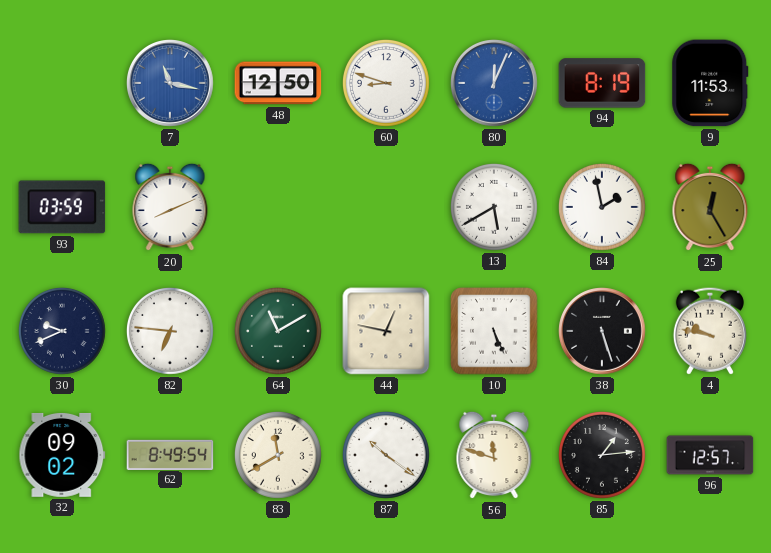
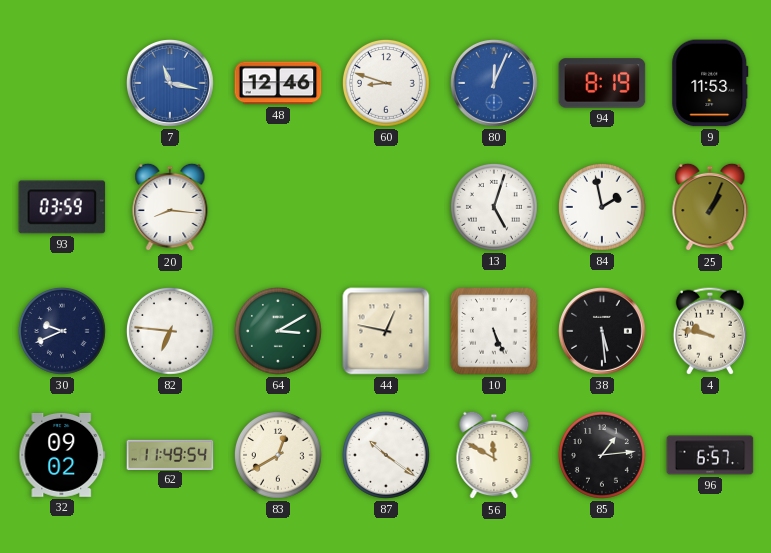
48: 12:50 -> 12:46 (278, 83)
20: 8:11 -> 8:16 (170, 207)
13: 5:40 -> 5:03 (494, 207)
25: 12:25 -> 1:04 (710, 207)
64: 11:10 -> 3:10 (278, 331)
38: 5:27 -> 5:29 (603, 332)
62: 8:49 -> 11:49 (170, 454)
83: 11:40 -> 12:40 (278, 455)
56: 11:48 -> 11:50 (494, 455)
96: 12:57 -> 6:57 (710, 455)
